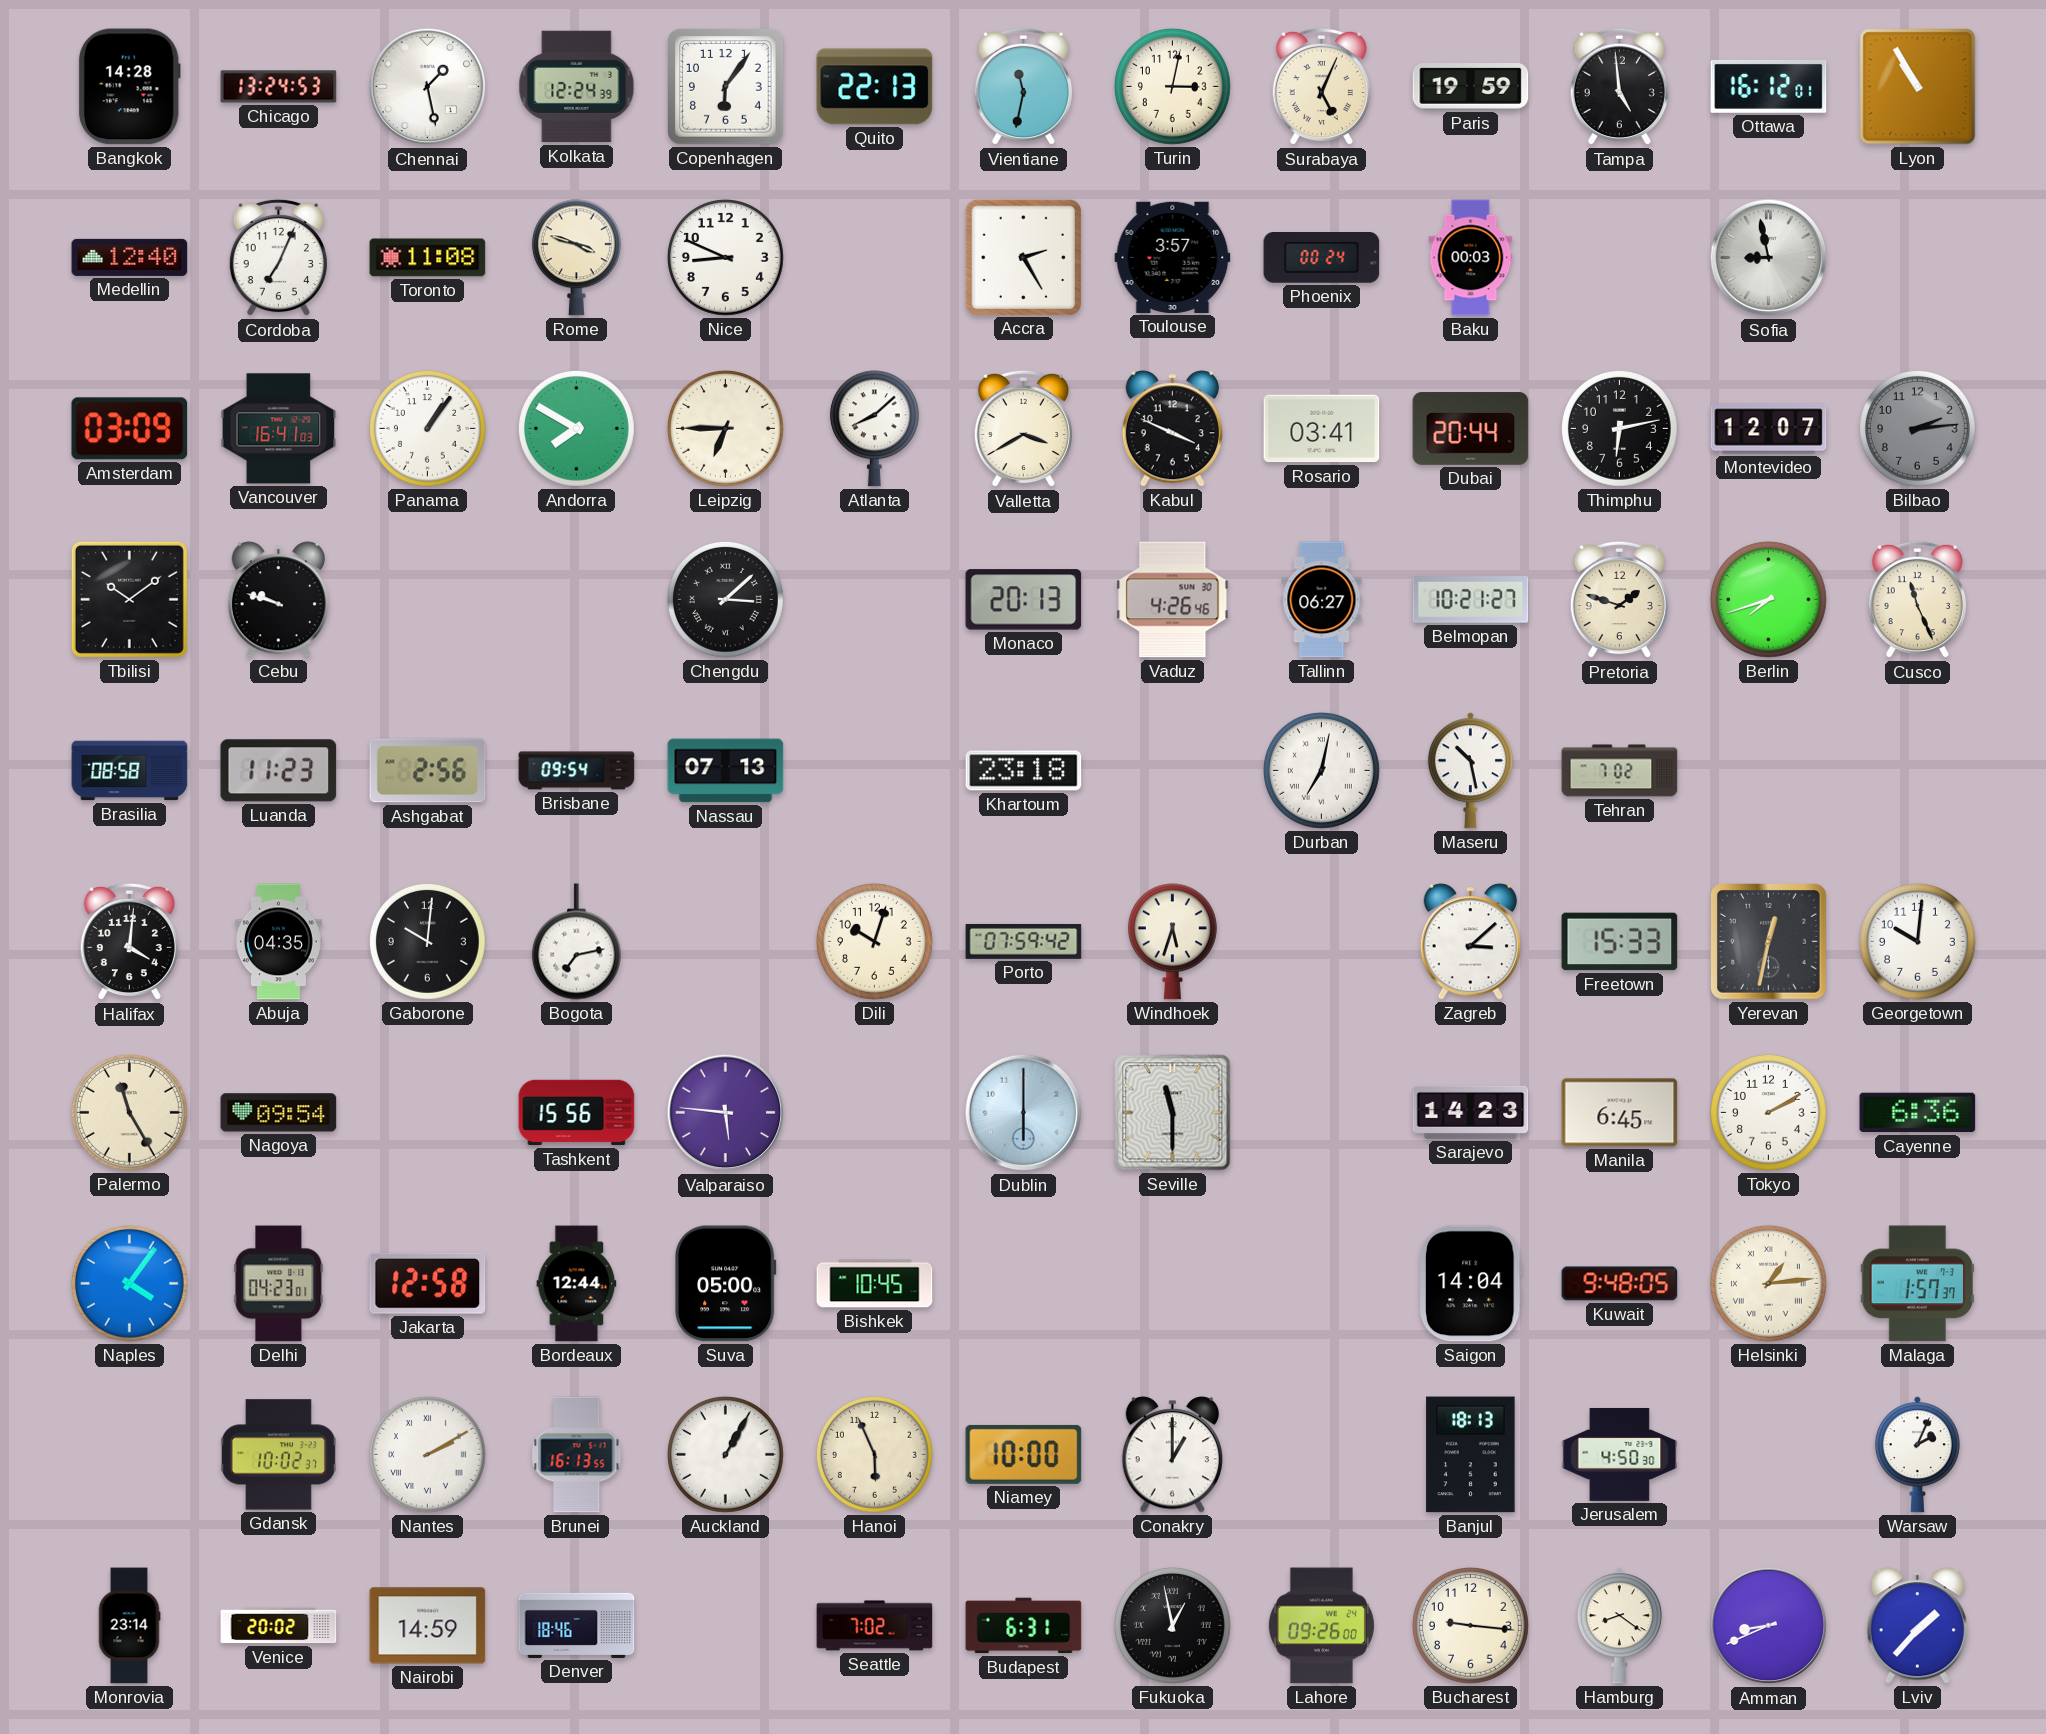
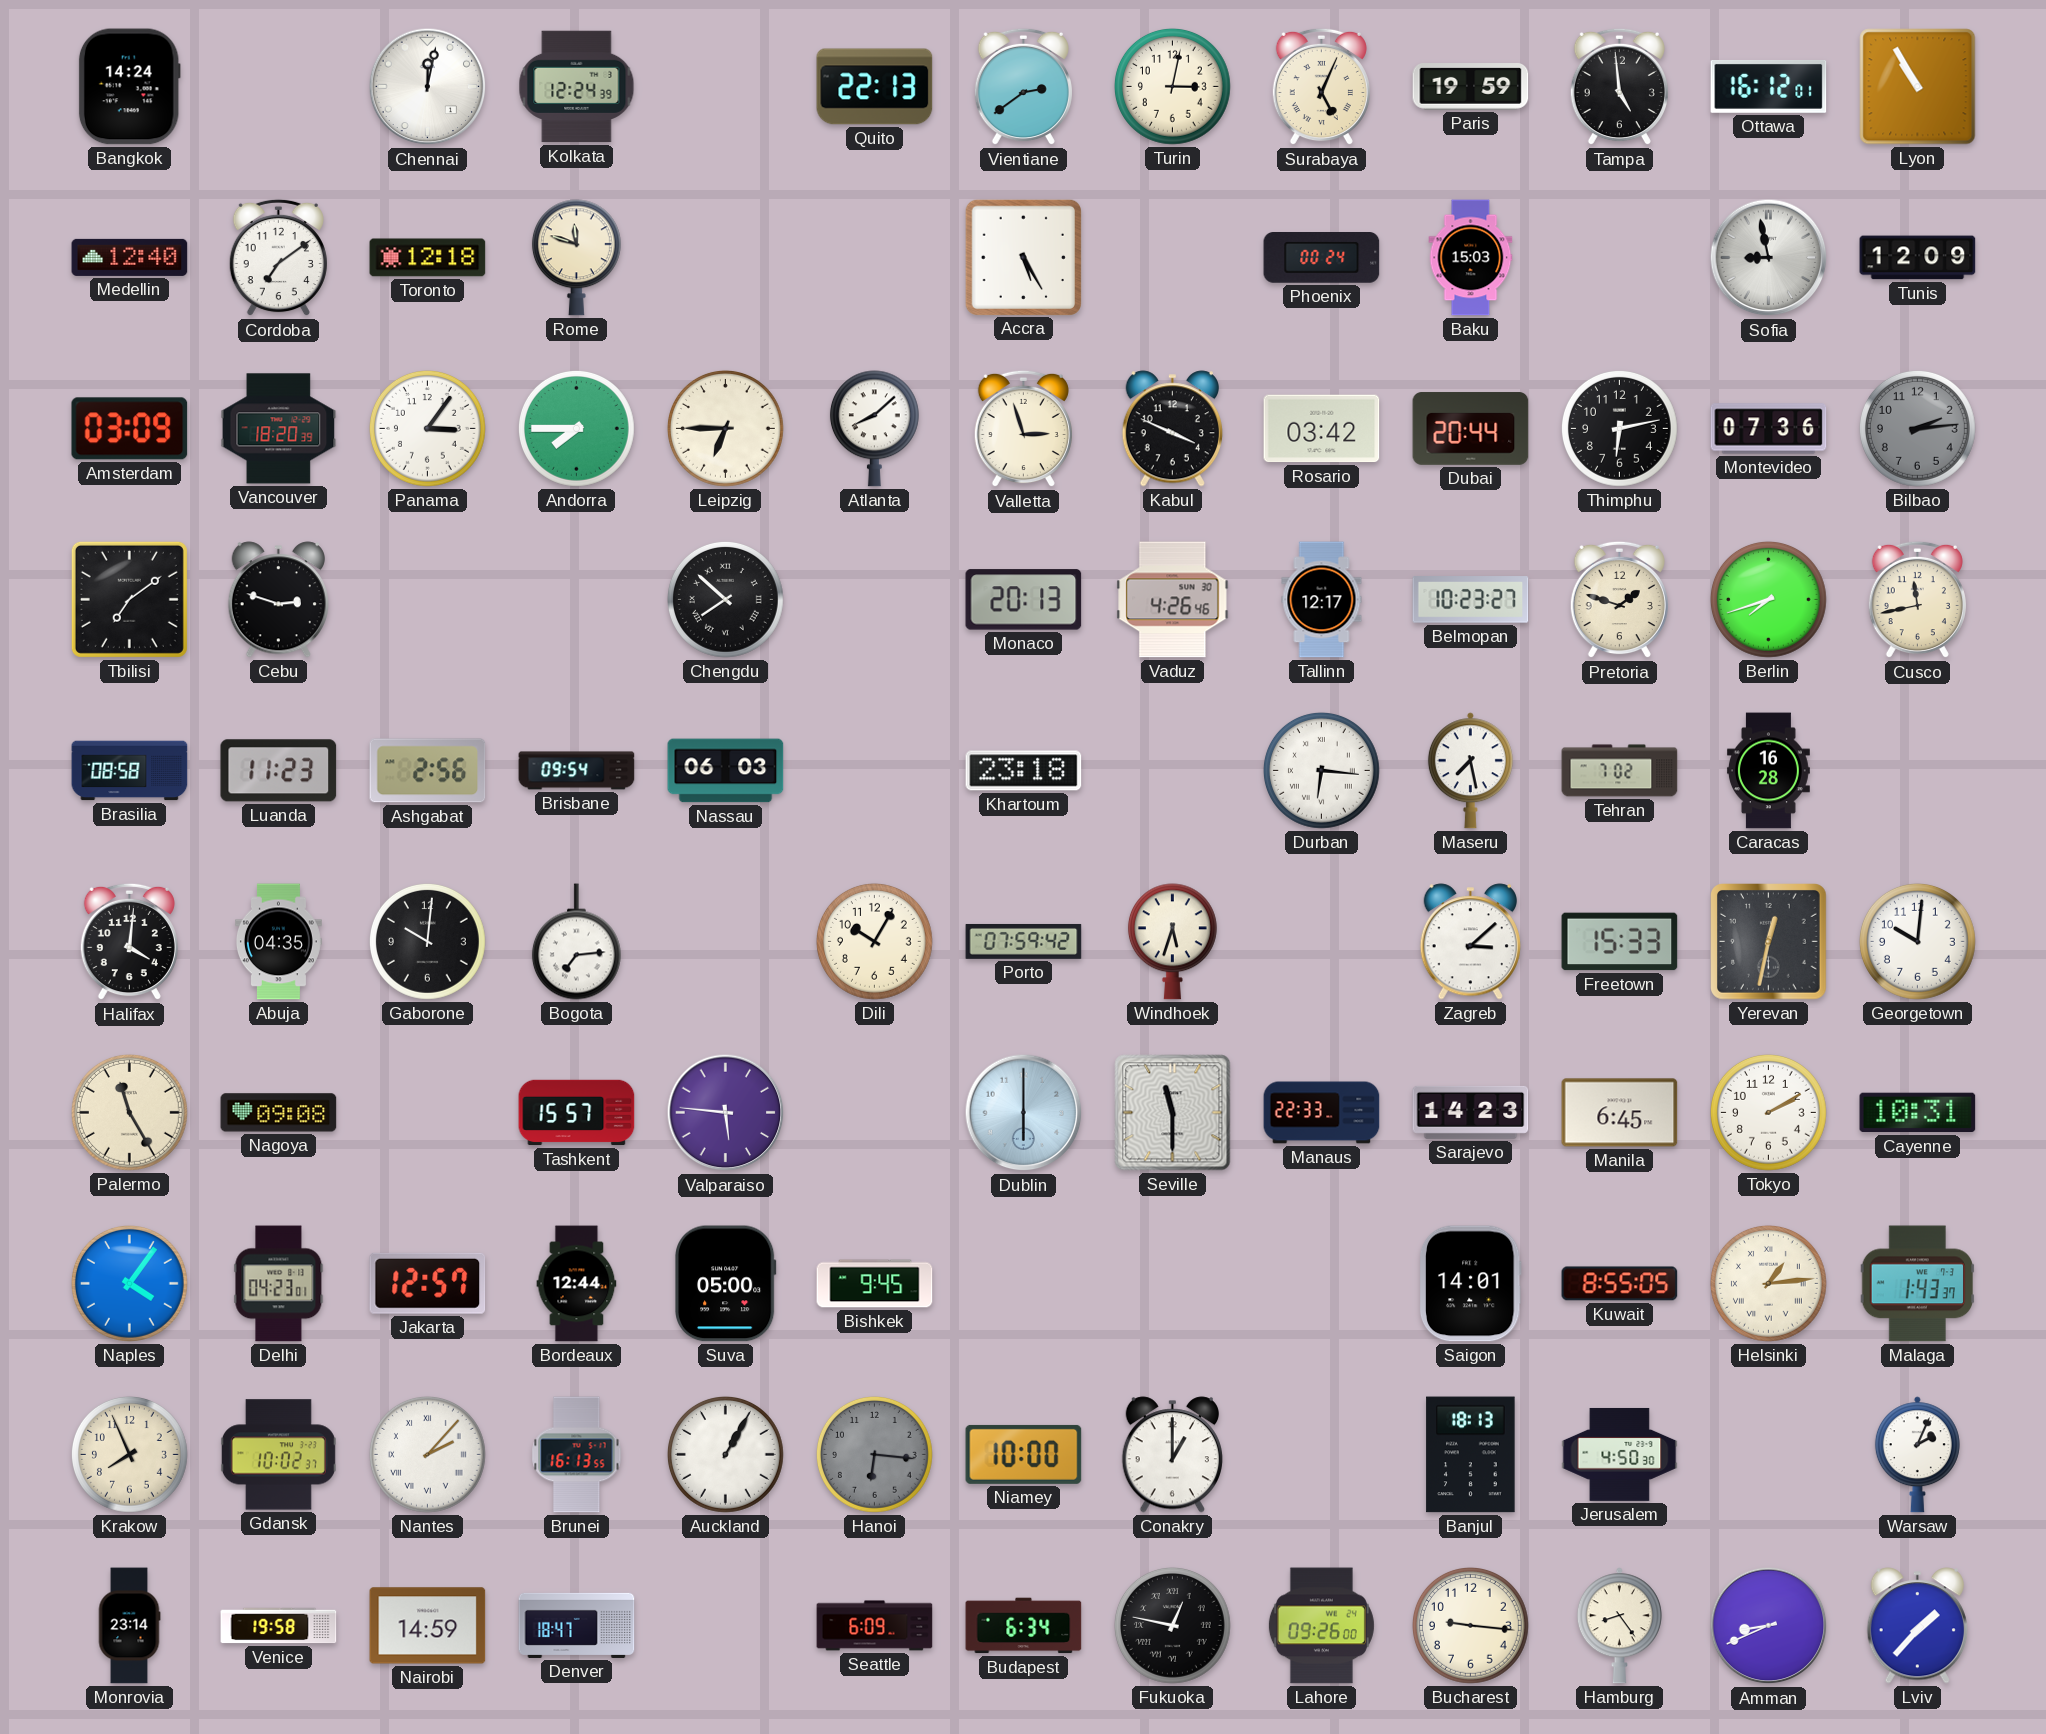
Bangkok: 14:28 -> 14:24 (129, 87)
Chicago: 13:24 -> none (279, 87)
Chennai: 1:28 -> 12:02 (428, 87)
Copenhagen: 6:06 -> none (726, 87)
Vientiane: 11:32 -> 2:39 (1023, 87)
Cordoba: 7:04 -> 7:09 (278, 258)
Toronto: 11:08 -> 12:18 (428, 258)
Rome: 3:48 -> 11:48 (576, 258)
Nice: 8:49 -> none (725, 257)
Accra: 2:25 -> 5:25 (1023, 257)
Toulouse: 3:57 -> none (1173, 257)
Baku: 00:03 -> 15:03 (1471, 258)
Tunis: none -> 12:09 (1918, 258)
Vancouver: 16:41 -> 18:20 (279, 429)
Panama: 1:06 -> 3:06 (427, 428)
Andorra: 7:50 -> 7:45 (576, 428)
Valletta: 3:40 -> 2:57 (1023, 429)
Rosario: 03:41 -> 03:42 (1322, 429)
Montevideo: 12:07 -> 07:36 (1769, 429)
Tbilisi: 10:09 -> 7:09 (129, 599)
Cebu: 9:48 -> 2:48 (278, 600)
Chengdu: 3:08 -> 7:52 (725, 599)
Tallinn: 06:27 -> 12:17 (1322, 600)
Belmopan: 10:21 -> 10:23 (1471, 600)
Cusco: 11:26 -> 11:43 (1917, 600)
Nassau: 07:13 -> 06:03 (726, 771)
Durban: 7:02 -> 6:16 (1321, 770)
Maseru: 10:28 -> 7:28 (1470, 771)
Caracas: none -> 16:28 (1768, 771)
Bogota: 7:13 -> 7:14 (576, 942)
Dili: 10:03 -> 10:05 (874, 941)
Nagoya: 09:54 -> 09:08 (279, 1113)
Tashkent: 15:56 -> 15:57 (577, 1113)
Manaus: none -> 22:33 (1322, 1113)
Cayenne: 6:36 -> 10:31 (1918, 1113)
Jakarta: 12:58 -> 12:57 (428, 1283)
Bishkek: 10:45 -> 9:45 (875, 1284)
Saigon: 14:04 -> 14:01 (1470, 1284)
Kuwait: 9:48 -> 8:55 (1620, 1284)
Malaga: 1:57 -> 1:43 (1917, 1284)
Krakow: none -> 7:56 (129, 1454)
Nantes: 2:10 -> 2:07 (427, 1454)
Hanoi: 5:56 -> 6:16 (874, 1454)
Hanoi dial: cream -> grey (874, 1454)
Venice: 20:02 -> 19:58 (279, 1626)
Denver: 18:46 -> 18:47 (577, 1625)
Seattle: 7:02 -> 6:09 (875, 1626)
Budapest: 6:31 -> 6:34 (1024, 1626)
Fukuoka: 12:58 -> 12:47 (1172, 1625)
Hamburg: 8:21 -> 8:24 (1619, 1626)
